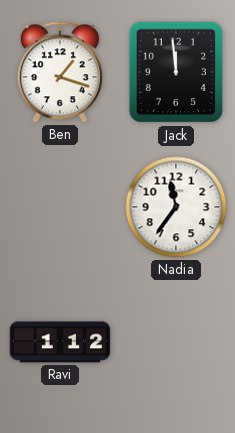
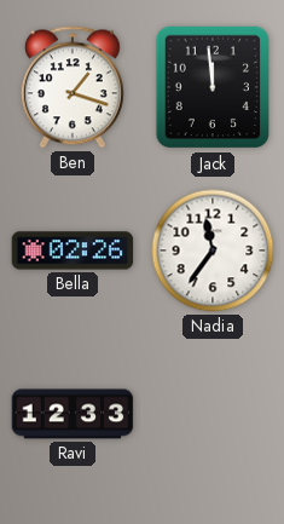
Bella: none -> 02:26 (73, 251)
Ravi: 1:12 -> 12:33 (73, 414)
